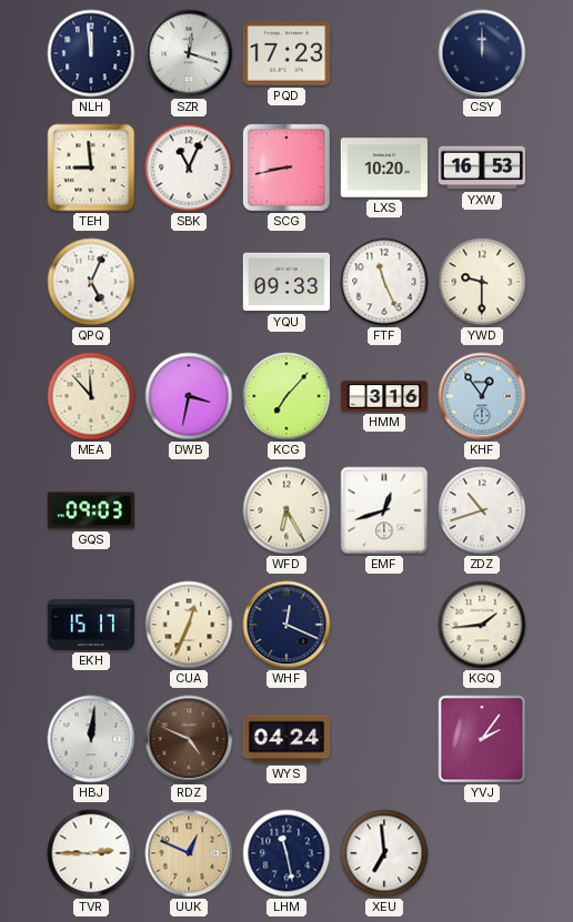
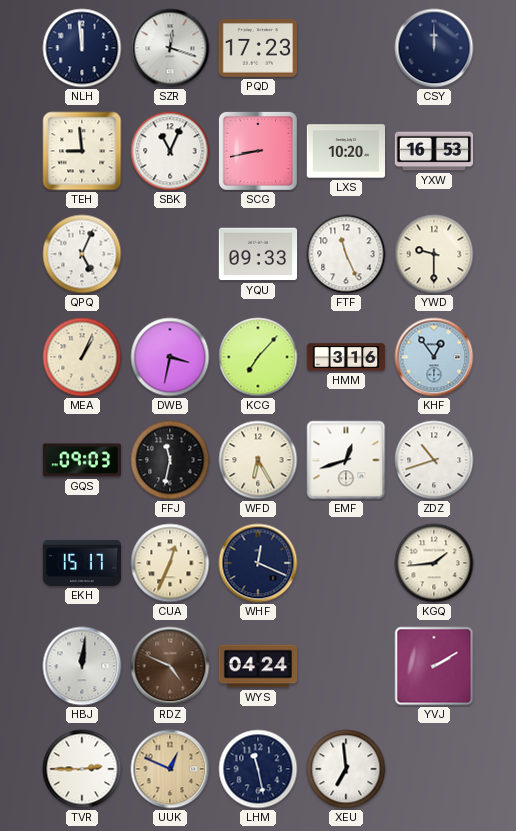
MEA: 11:53 -> 1:04 (82, 357)
FFJ: none -> 11:32 (170, 460)
YVJ: 2:06 -> 2:10 (434, 666)
